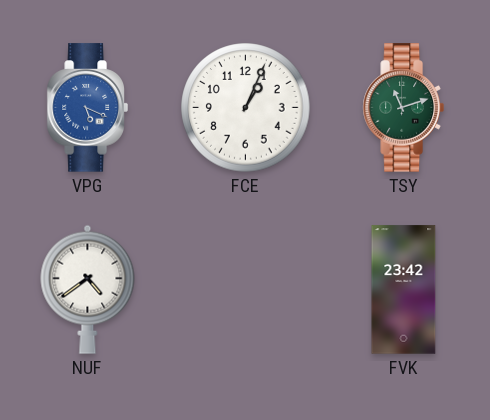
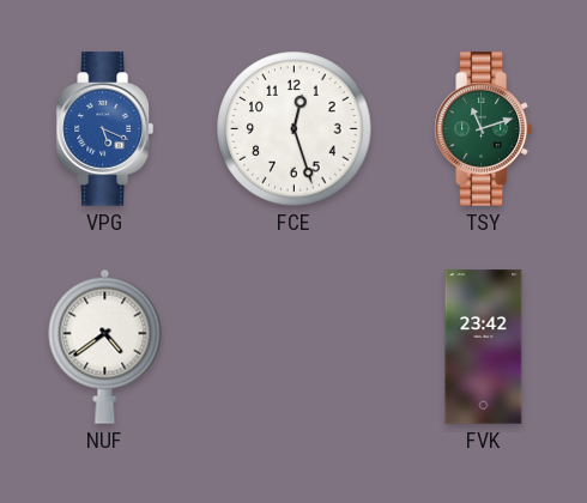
FCE: 1:04 -> 12:27 (295, 129)
